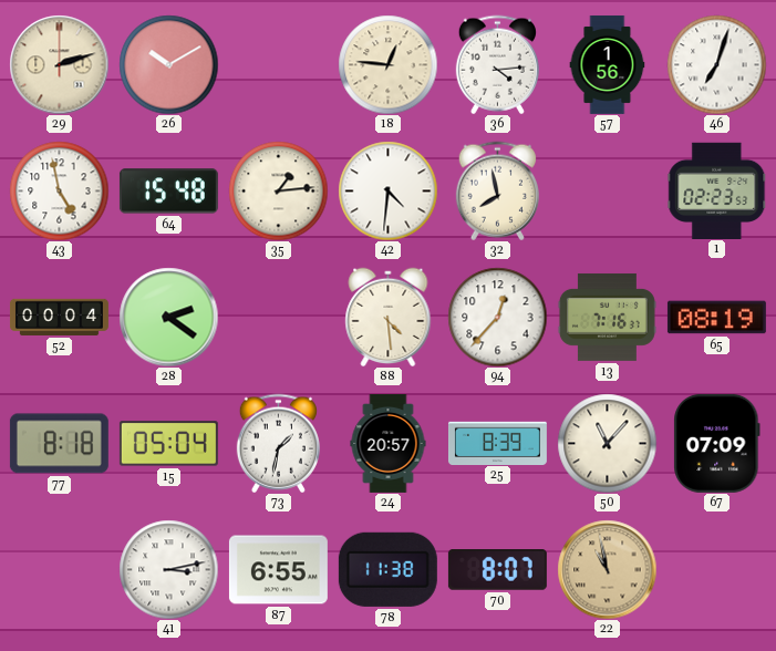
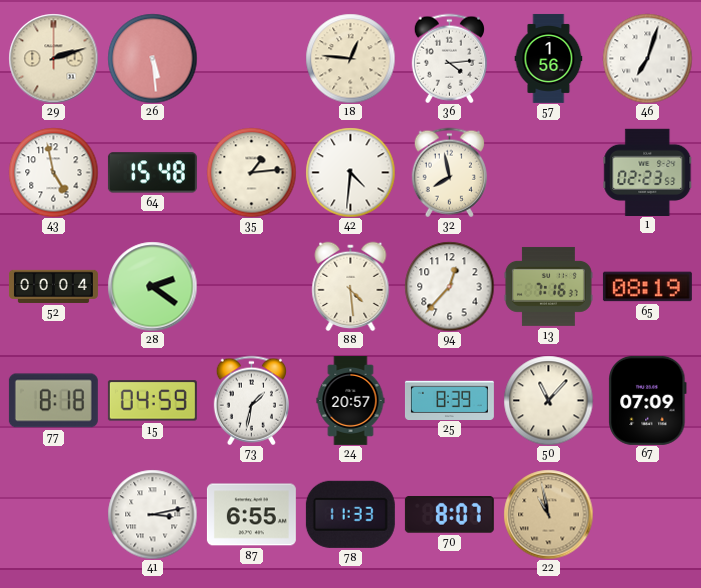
26: 10:10 -> 5:29 (152, 58)
15: 05:04 -> 04:59 (152, 401)
78: 11:38 -> 11:33 (350, 514)
